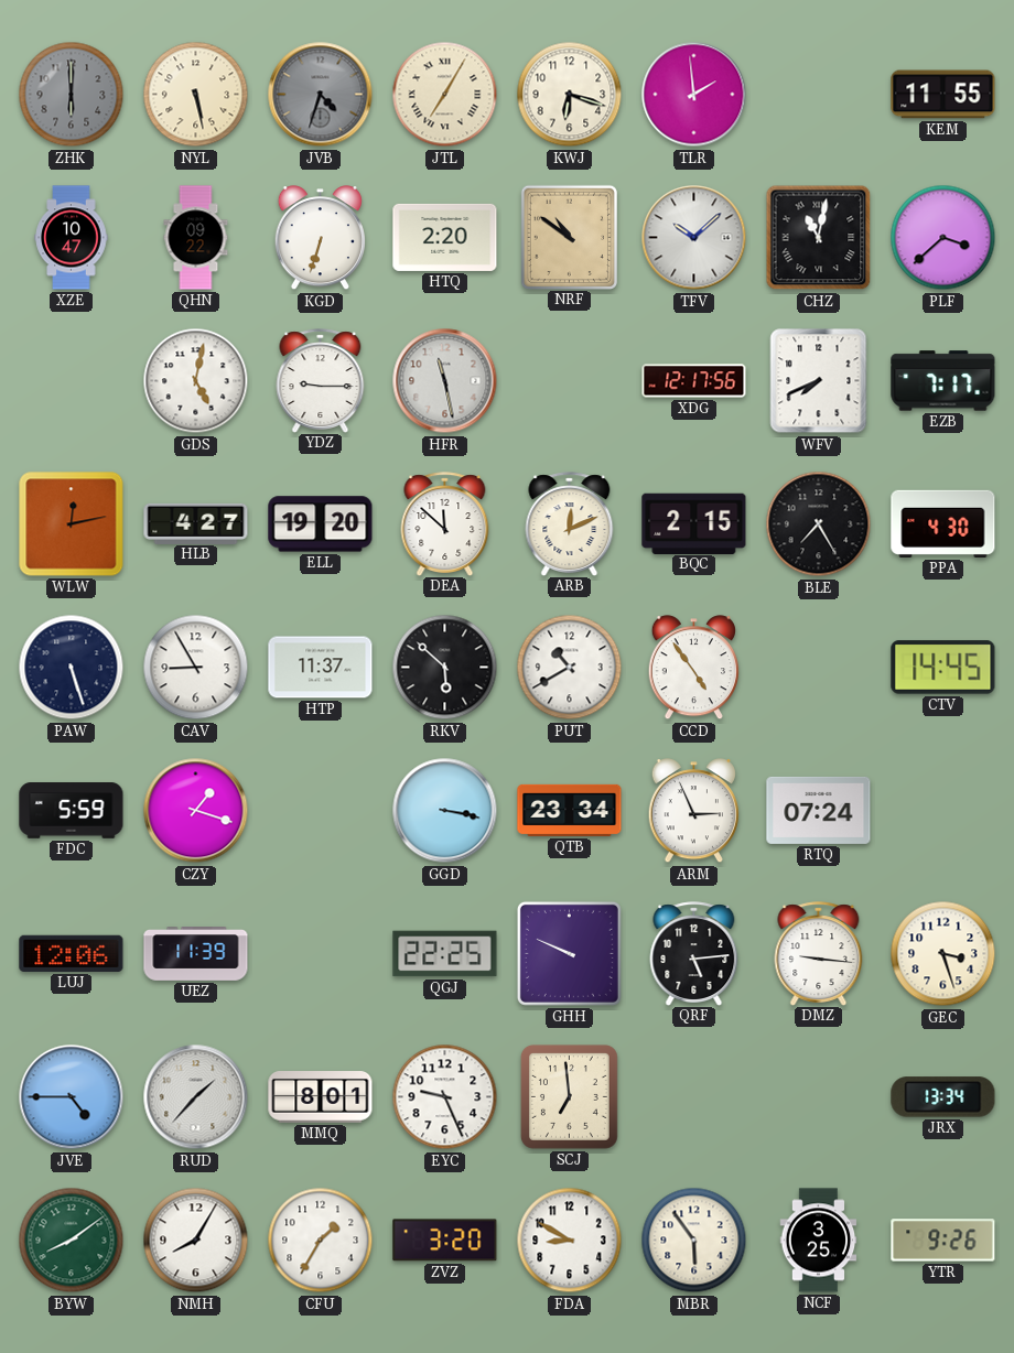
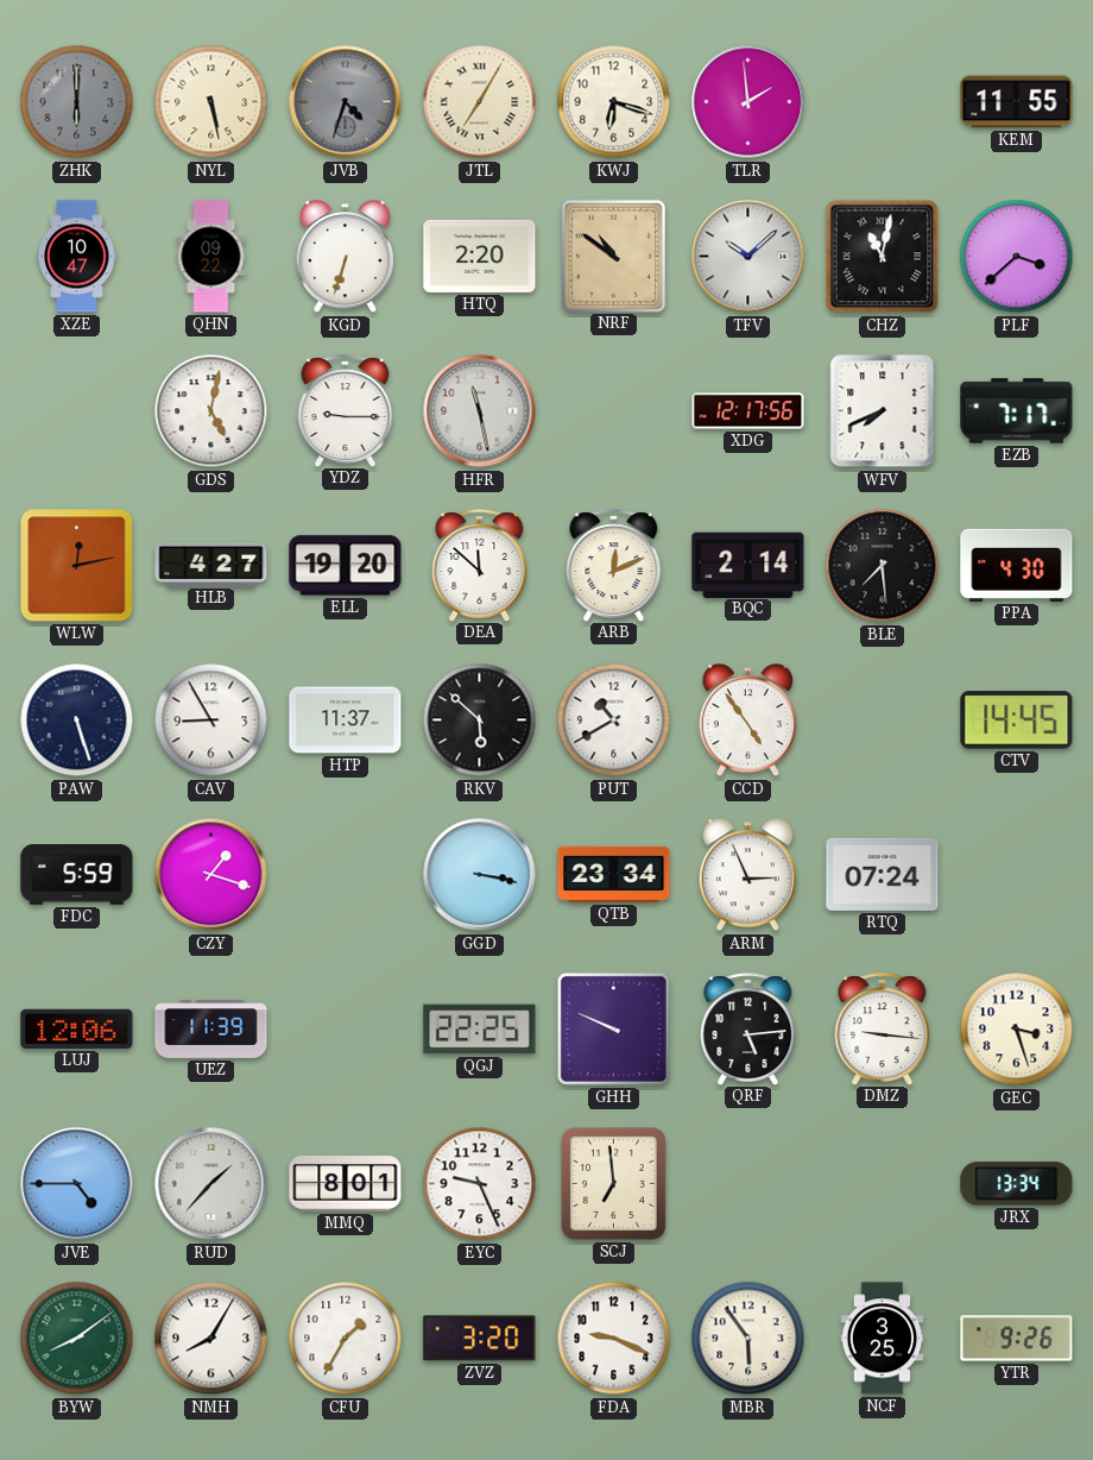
BQC: 2:15 -> 2:14 (748, 565)
BLE: 7:25 -> 7:29 (883, 566)
FDA: 8:50 -> 9:19 (614, 1339)
